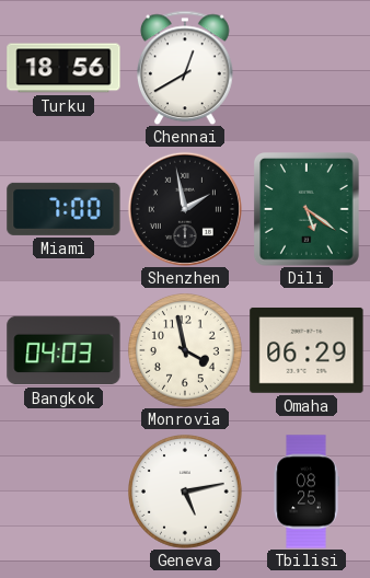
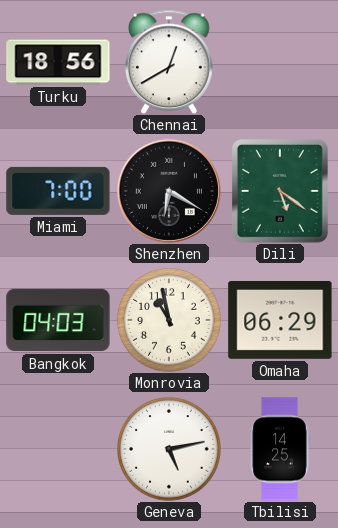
Shenzhen: 1:58 -> 6:20 (169, 191)
Monrovia: 3:58 -> 10:58 (170, 321)
Tbilisi: 08:25 -> 14:25 (280, 449)
